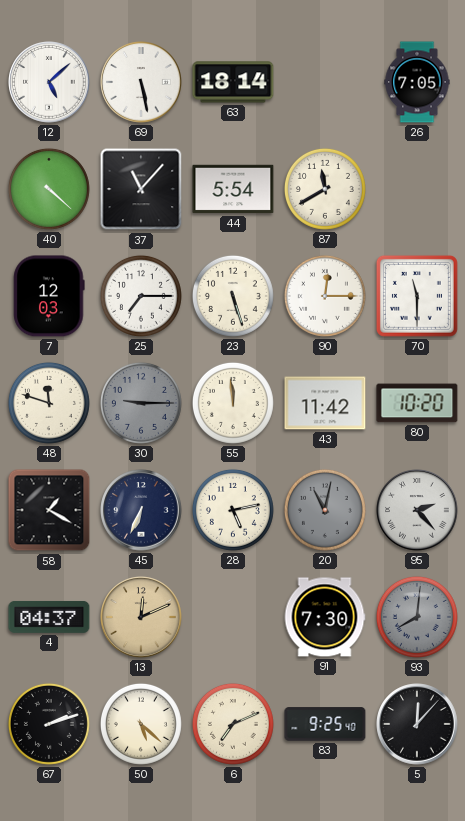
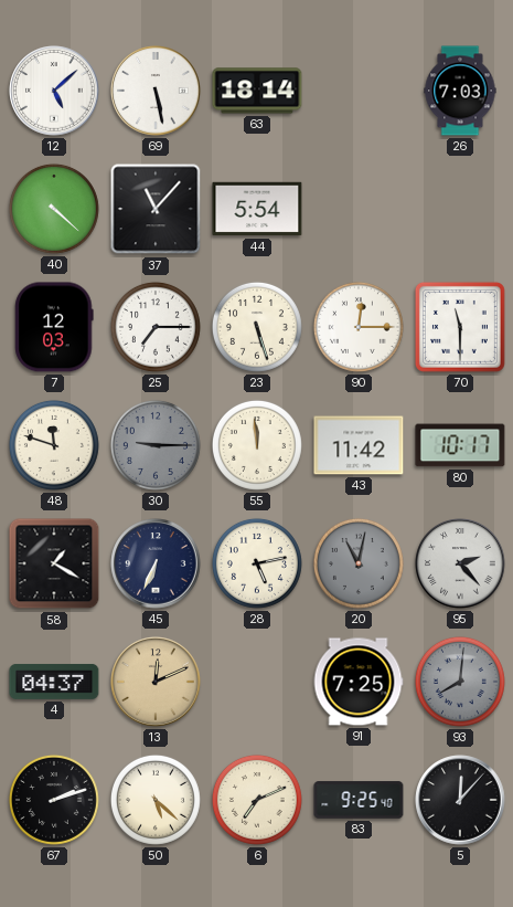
26: 7:05 -> 7:03 (460, 91)
87: 11:40 -> none (325, 189)
80: 10:20 -> 10:17 (460, 445)
91: 7:30 -> 7:25 (359, 682)
